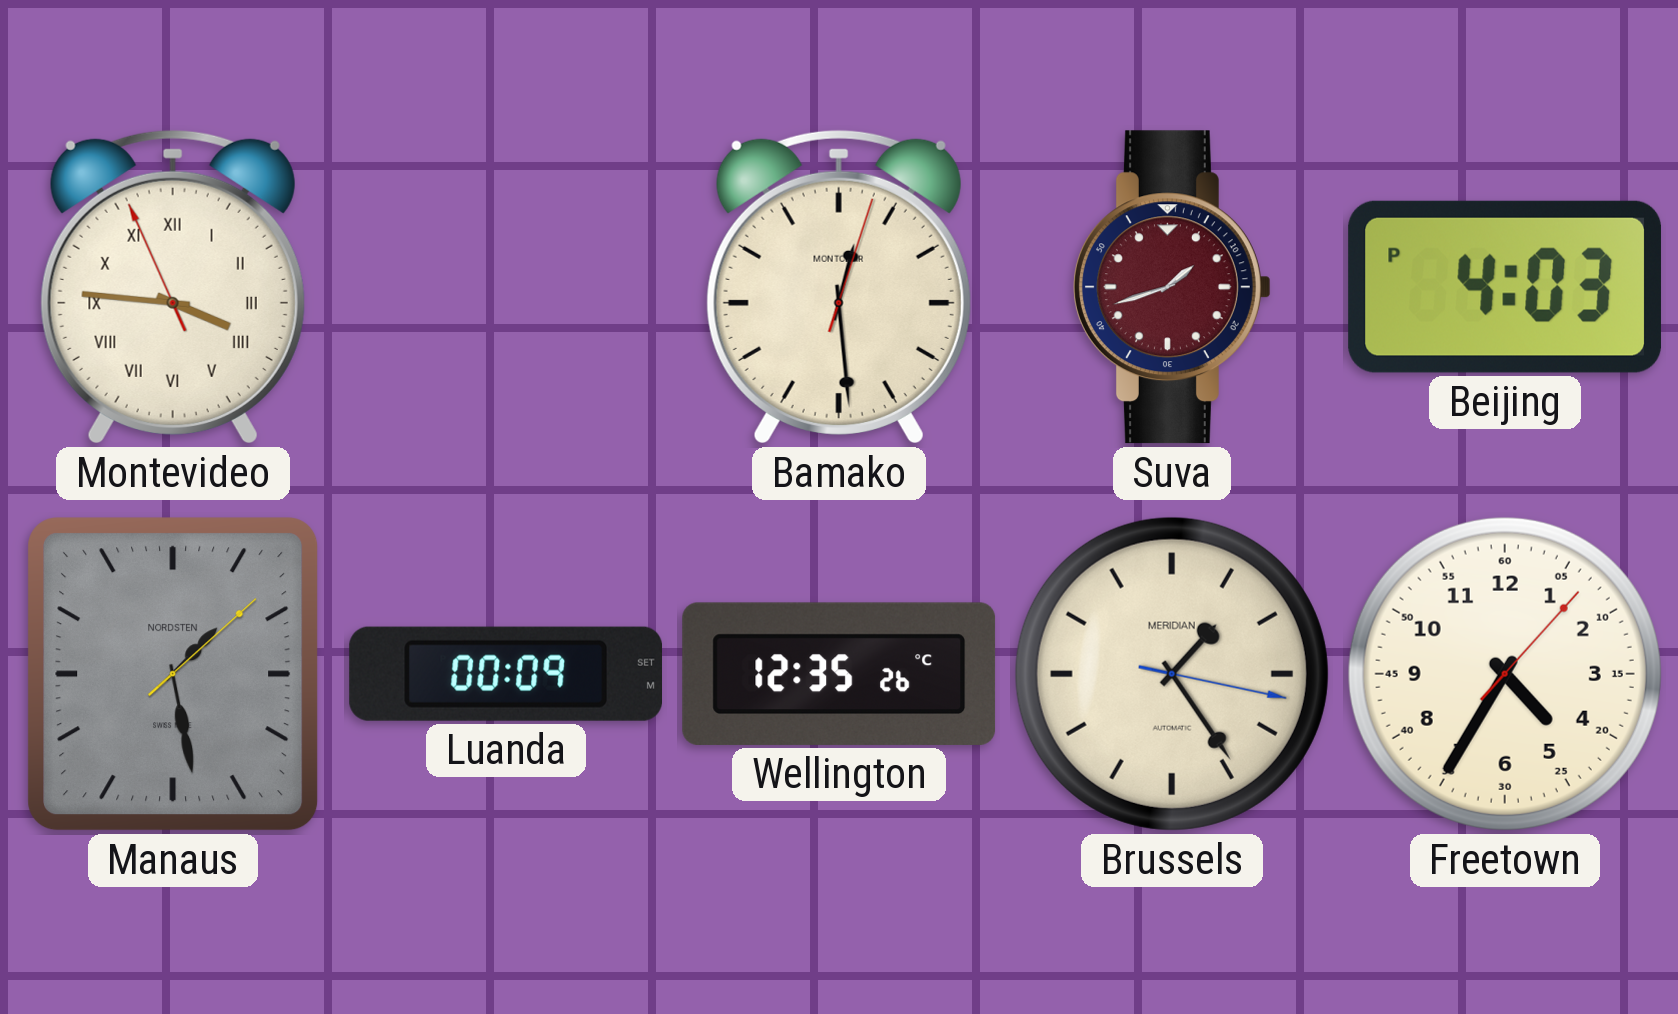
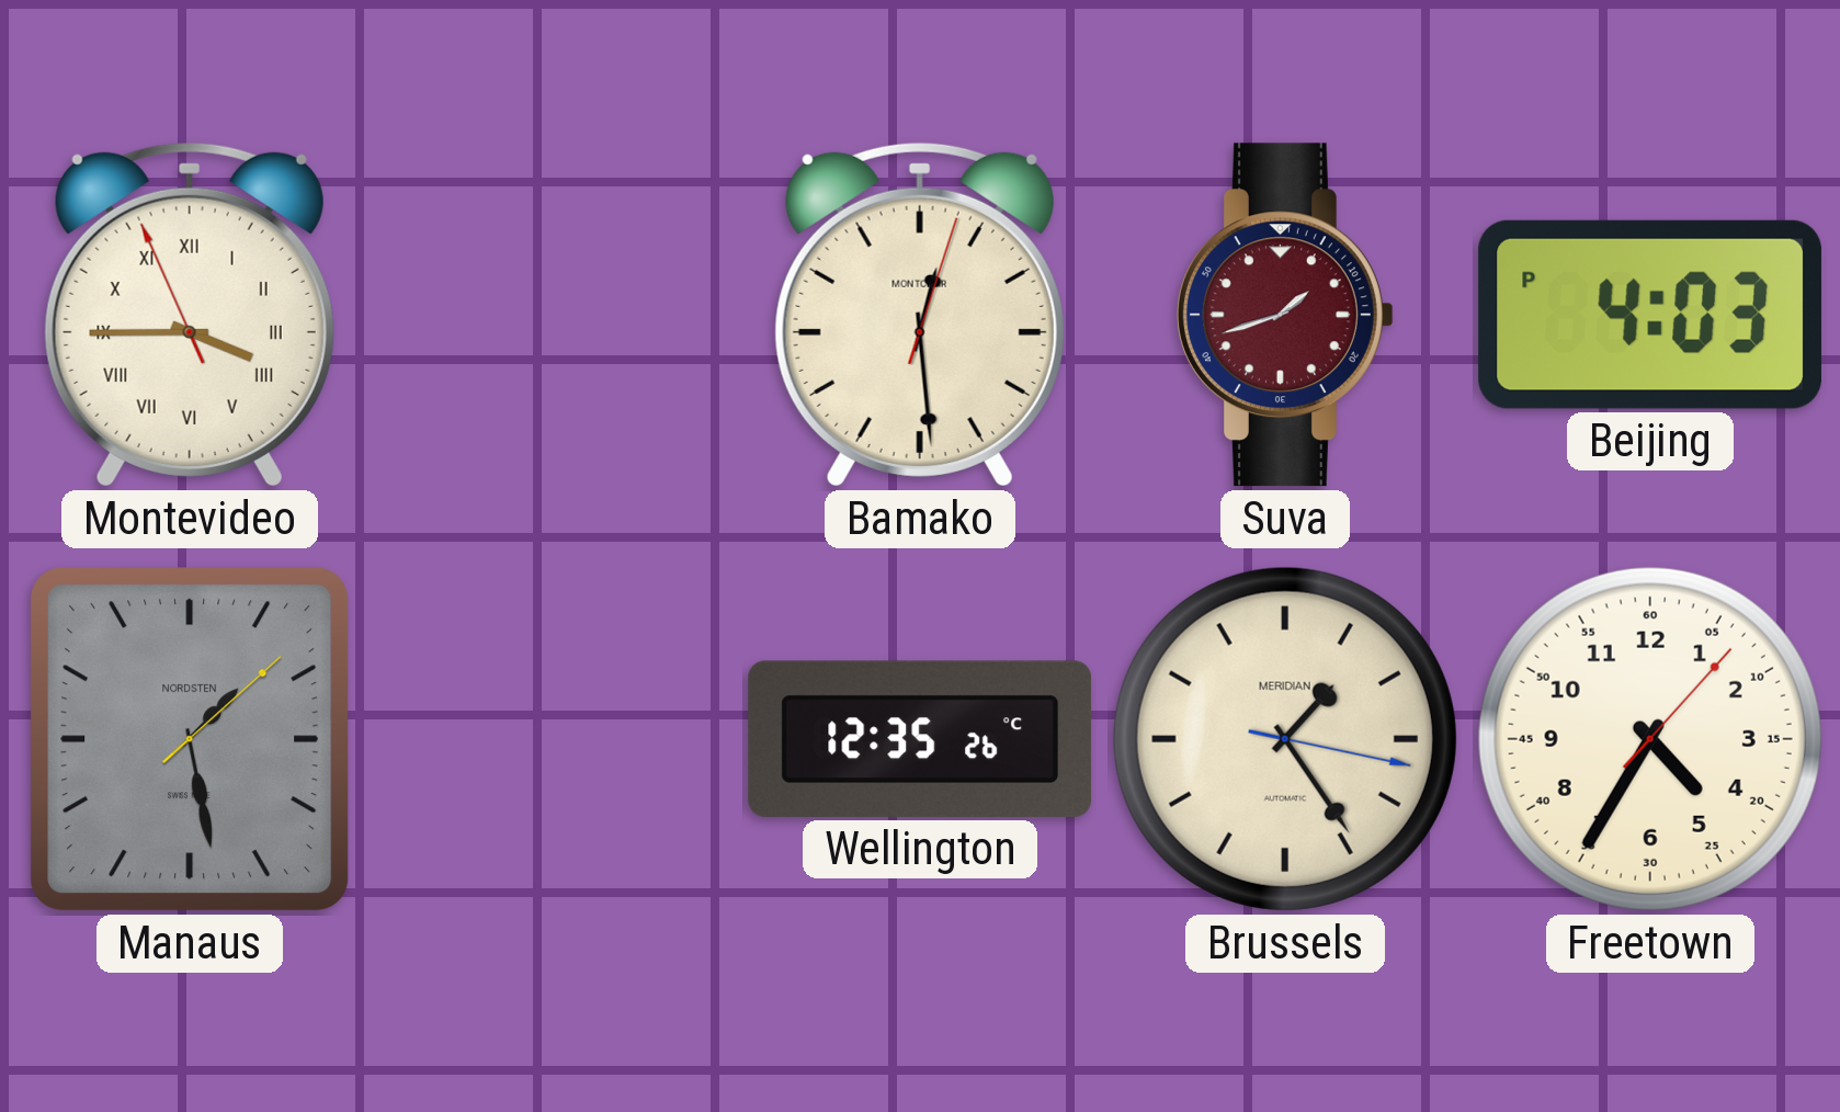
Montevideo: 3:45 -> 3:44 (190, 315)
Luanda: 00:09 -> none (505, 674)
